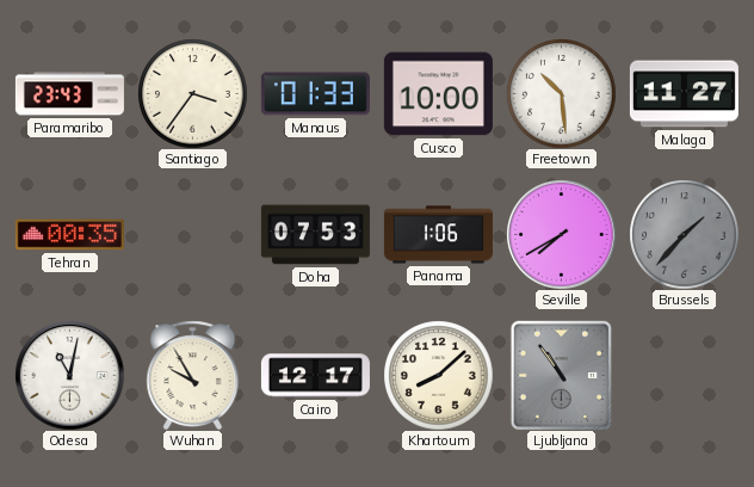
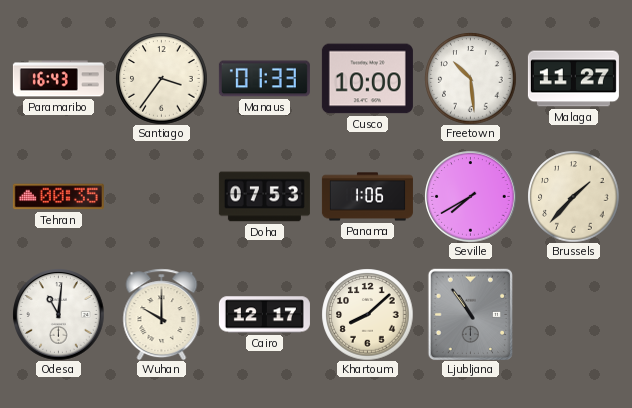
Paramaribo: 23:43 -> 16:43 (58, 79)
Brussels dial: grey -> cream (573, 196)
Odesa: 11:02 -> 11:01 (58, 314)
Wuhan: 9:55 -> 10:00 (162, 314)
